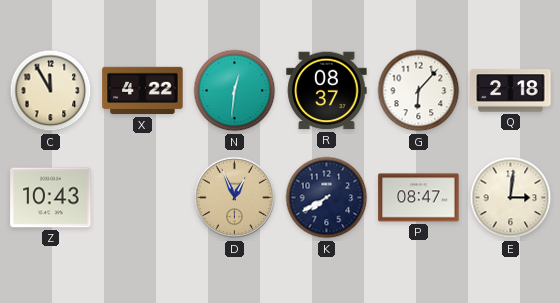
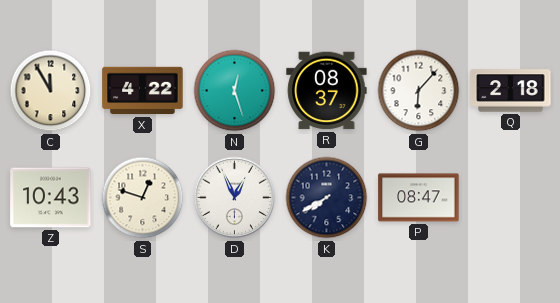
N: 12:31 -> 12:27 (235, 91)
S: none -> 12:48 (143, 198)
D dial: champagne -> white (235, 198)
E: 3:01 -> none (511, 198)
